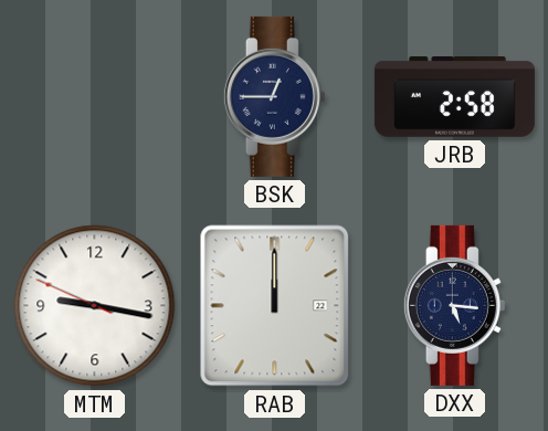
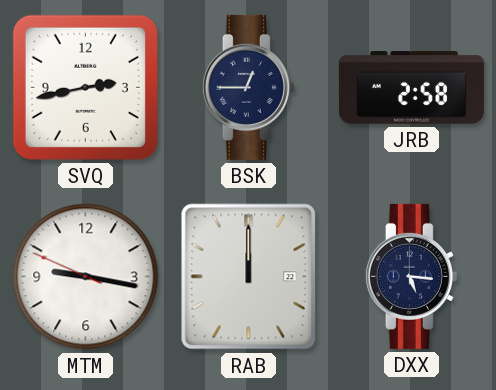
SVQ: none -> 2:43 (85, 87)
